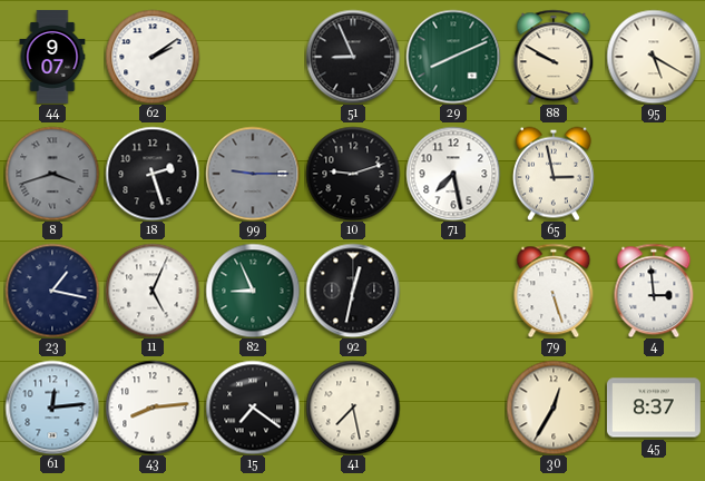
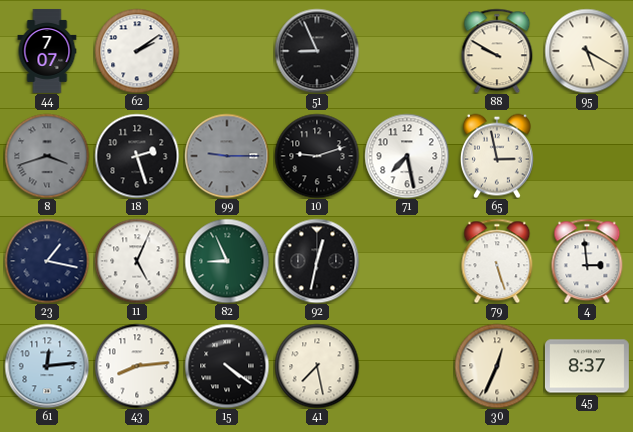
44: 9:07 -> 7:07 (47, 51)
29: 8:11 -> none (453, 57)
15: 7:21 -> 4:21 (227, 366)
30: 12:35 -> 12:34 (497, 366)
